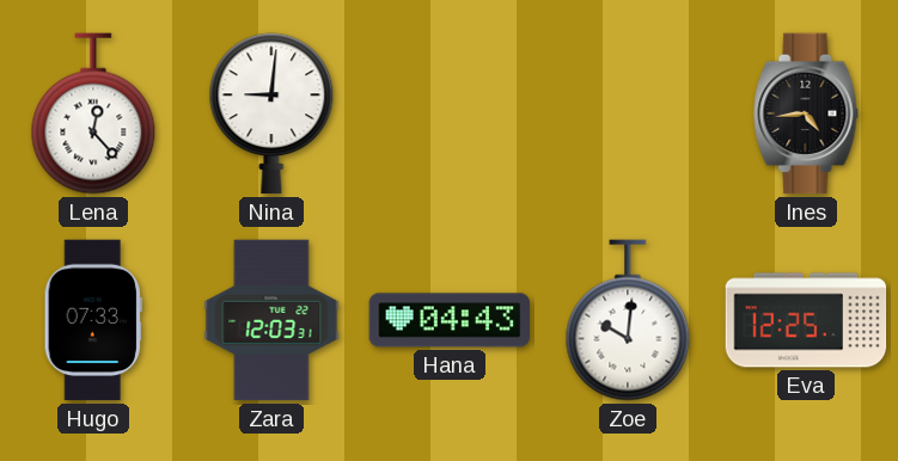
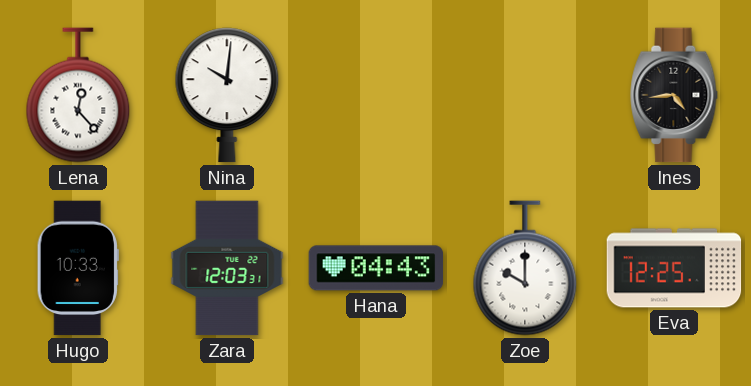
Nina: 9:01 -> 10:01 (227, 95)
Hugo: 07:33 -> 10:33 (78, 268)
Zoe: 10:01 -> 10:00 (525, 268)
